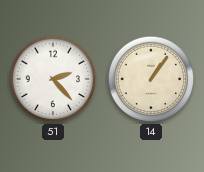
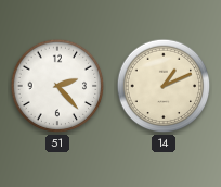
14: 1:06 -> 1:11 (164, 86)
